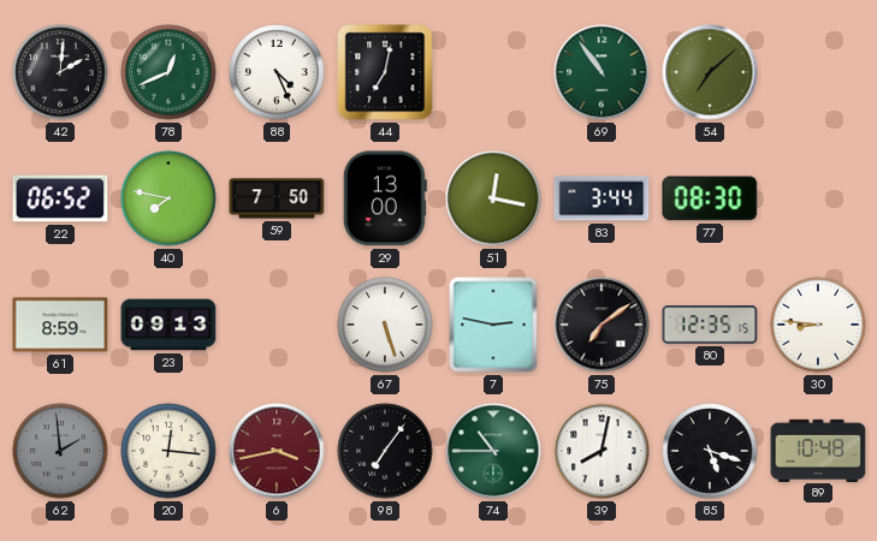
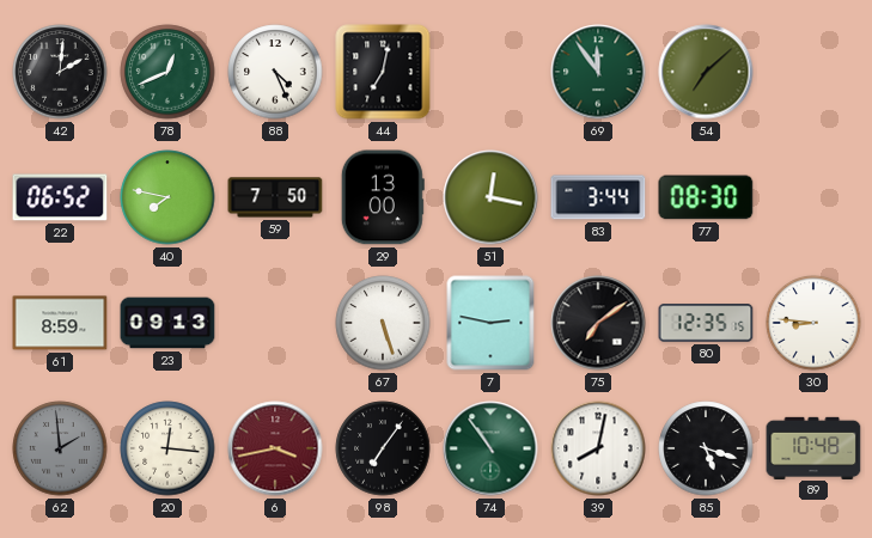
69: 10:54 -> 11:54 (598, 72)
74: 10:45 -> 10:54 (490, 448)
